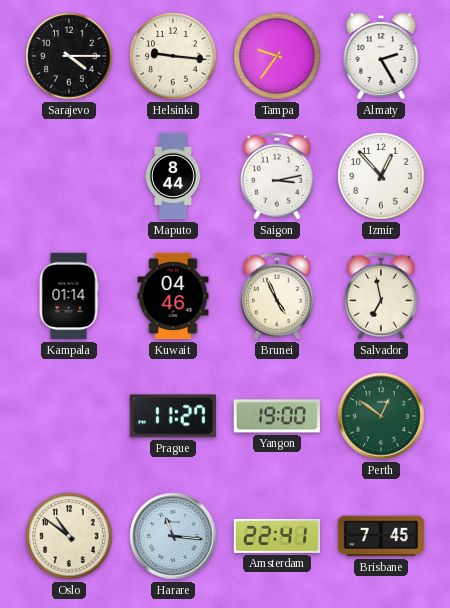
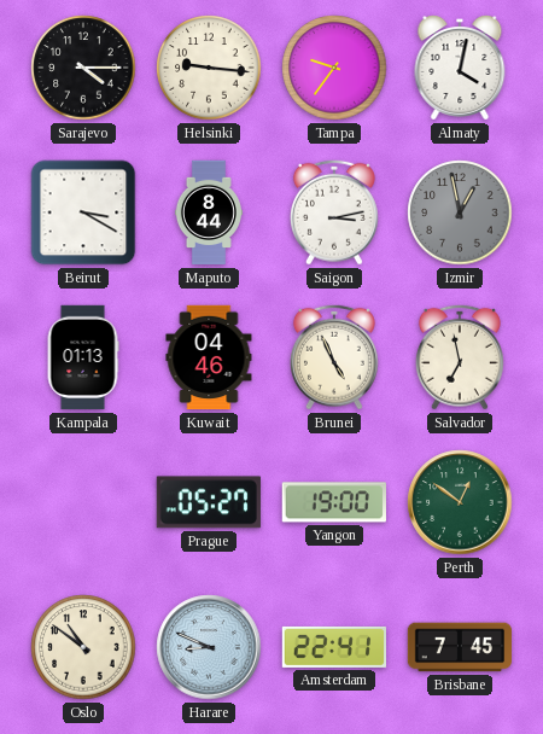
Almaty: 2:25 -> 4:02 (460, 69)
Beirut: none -> 3:20 (83, 212)
Izmir: 12:53 -> 12:58 (460, 212)
Izmir dial: white -> grey (460, 212)
Kampala: 01:14 -> 01:13 (83, 357)
Prague: 11:27 -> 05:27 (209, 502)
Harare: 11:16 -> 8:49 (209, 647)
